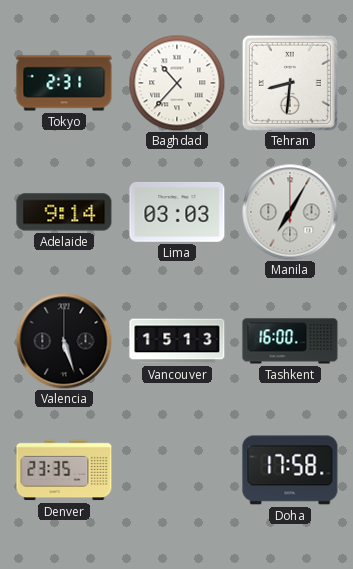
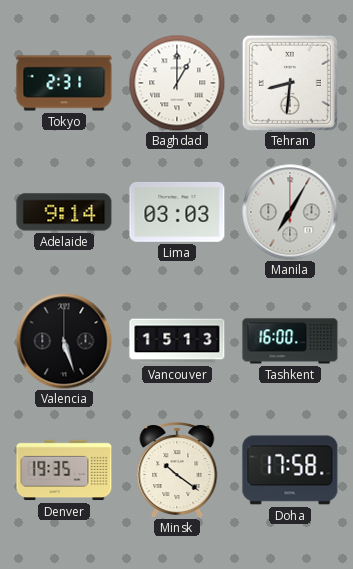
Baghdad: 10:37 -> 1:00 (177, 83)
Denver: 23:35 -> 19:35 (64, 470)
Minsk: none -> 10:21 (177, 471)
